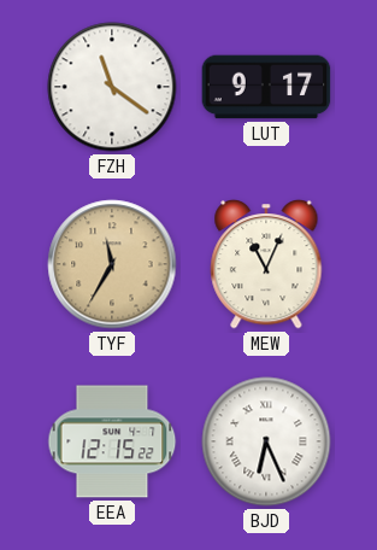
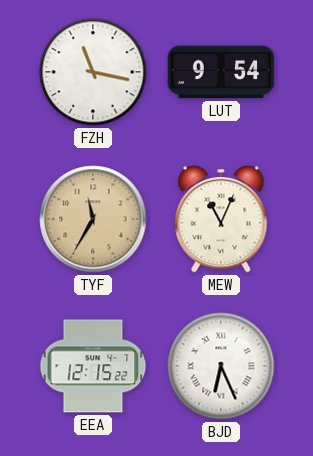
FZH: 11:21 -> 11:17 (93, 72)
LUT: 9:17 -> 9:54 (221, 72)
